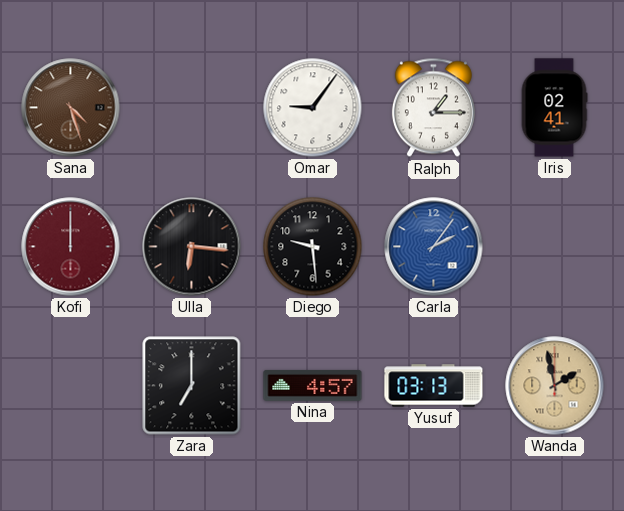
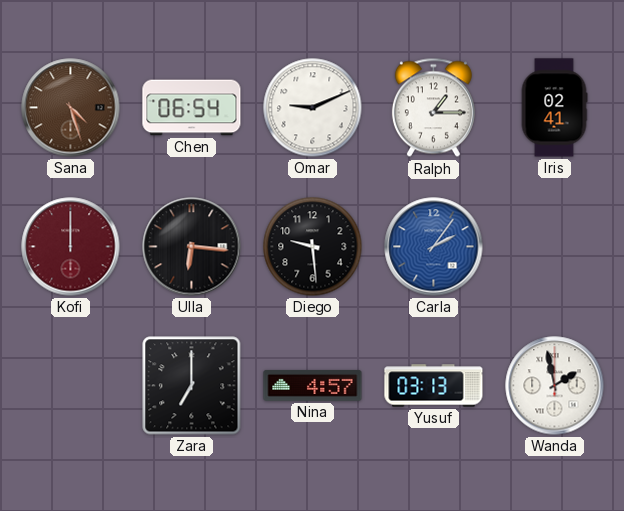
Chen: none -> 06:54 (192, 108)
Omar: 9:06 -> 9:11 (313, 108)
Wanda dial: champagne -> white (555, 386)
